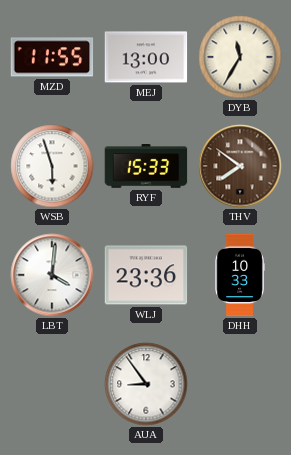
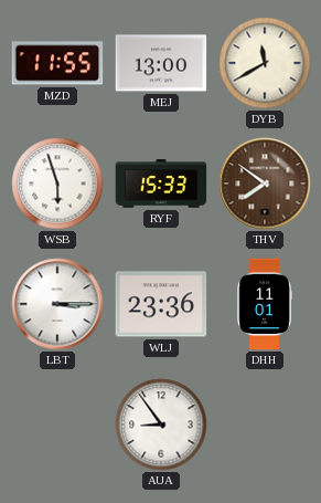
DYB: 11:35 -> 11:40 (265, 63)
LBT: 4:01 -> 3:15 (57, 304)
DHH: 10:33 -> 11:01 (265, 304)
